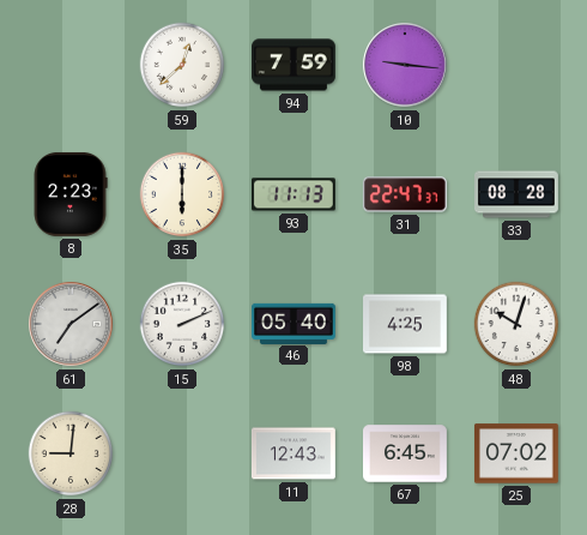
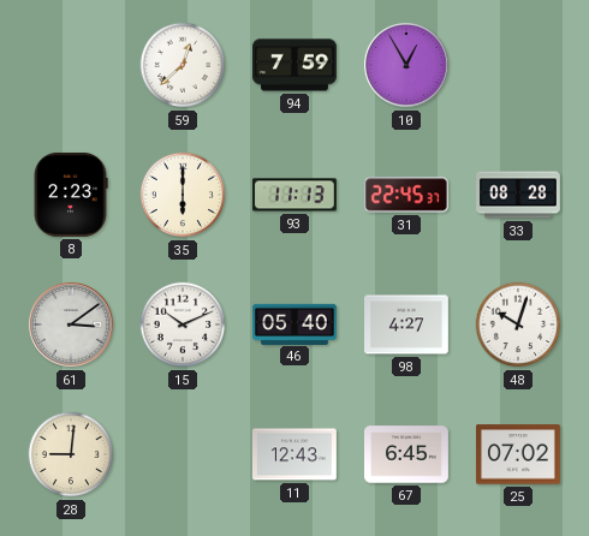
10: 9:16 -> 12:55 (406, 65)
31: 22:47 -> 22:45 (406, 195)
61: 7:09 -> 3:09 (71, 324)
15: 2:11 -> 10:11 (183, 324)
98: 4:25 -> 4:27 (407, 324)
